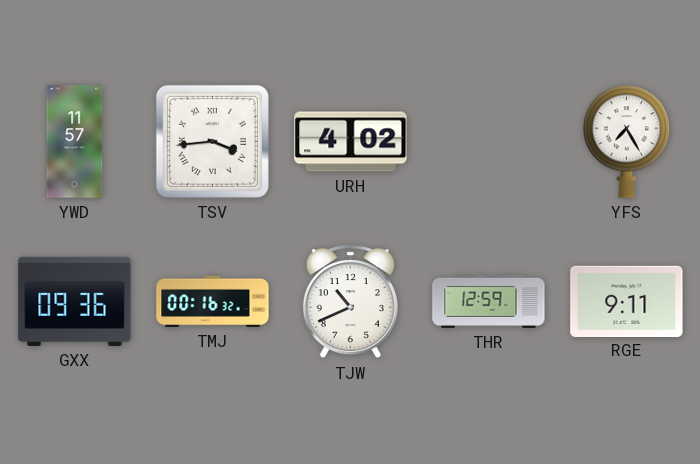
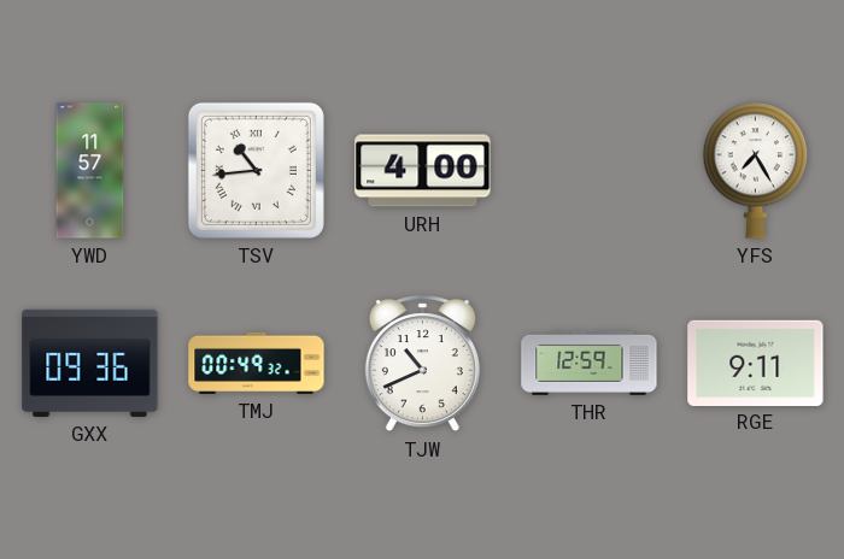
TSV: 3:44 -> 10:44 (256, 170)
URH: 4:02 -> 4:00 (423, 171)
TMJ: 00:16 -> 00:49 (257, 363)
